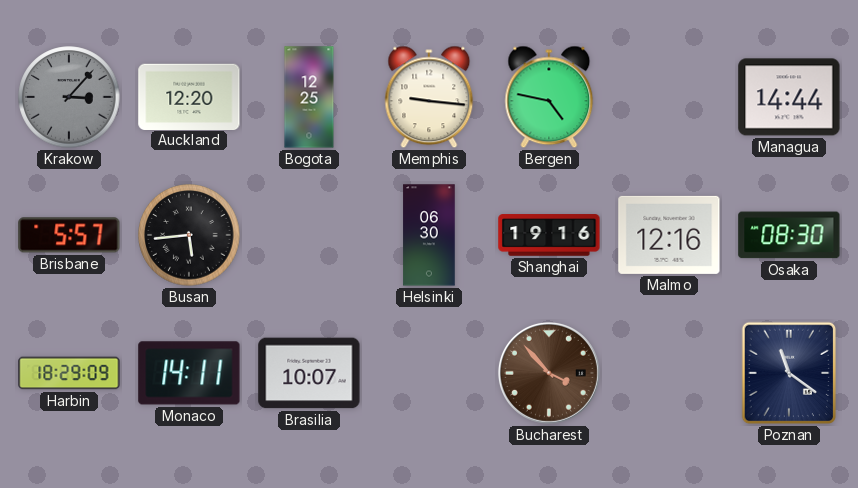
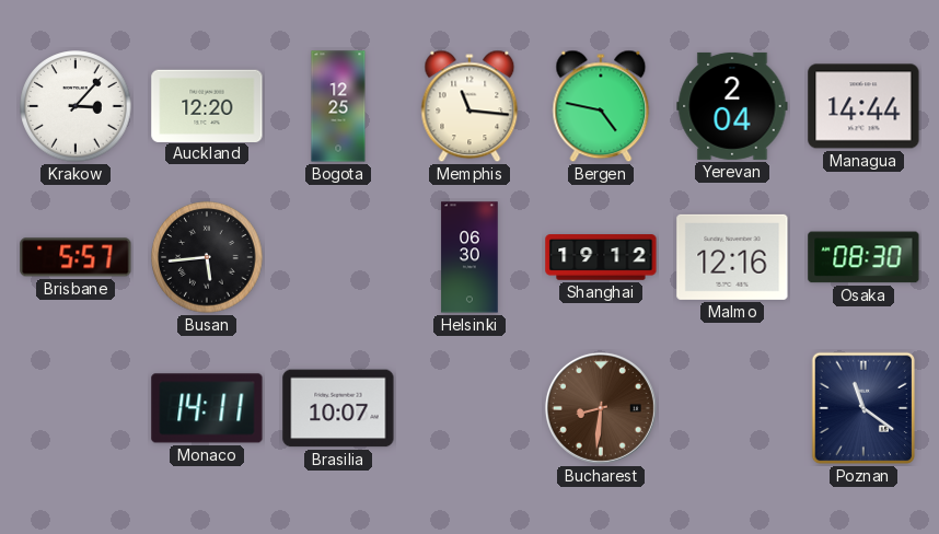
Krakow dial: grey -> white (76, 106)
Memphis: 9:16 -> 11:16 (469, 106)
Yerevan: none -> 2:04 (732, 106)
Shanghai: 19:16 -> 19:12 (601, 257)
Harbin: 18:29 -> none (69, 373)
Bucharest: 3:53 -> 8:31 (601, 408)
